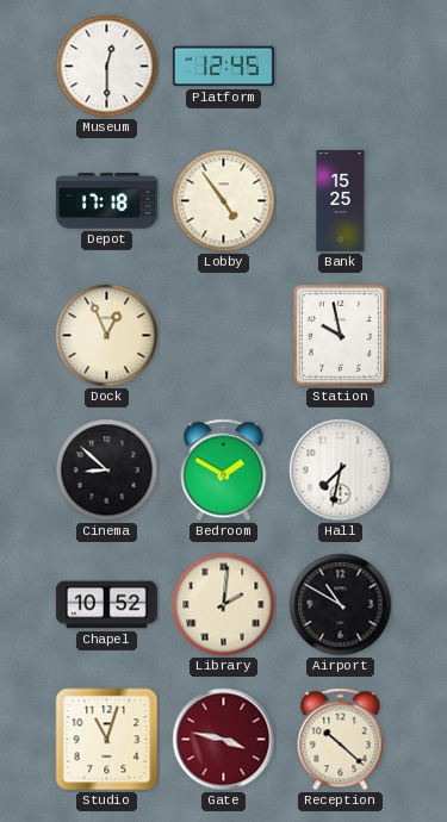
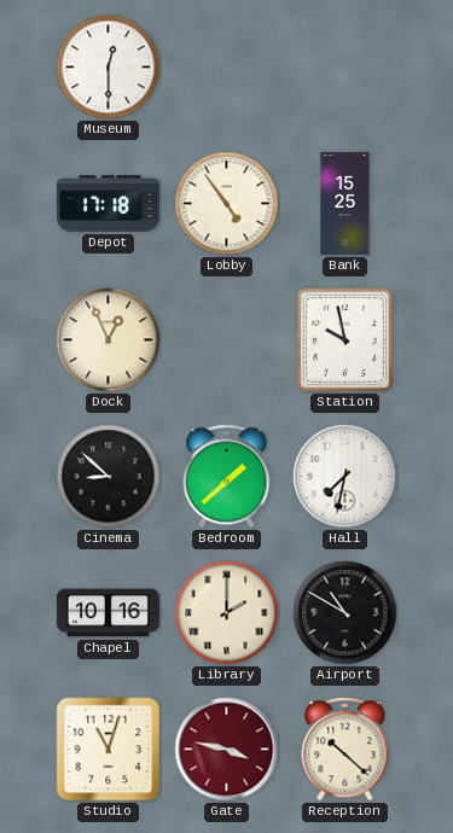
Platform: 12:45 -> none (223, 67)
Bedroom: 1:50 -> 1:38 (227, 477)
Chapel: 10:52 -> 10:16 (108, 613)
Library: 2:01 -> 2:00 (227, 613)
